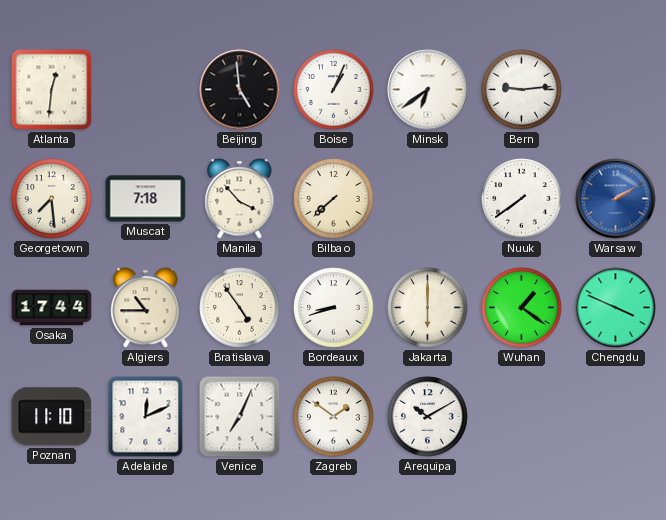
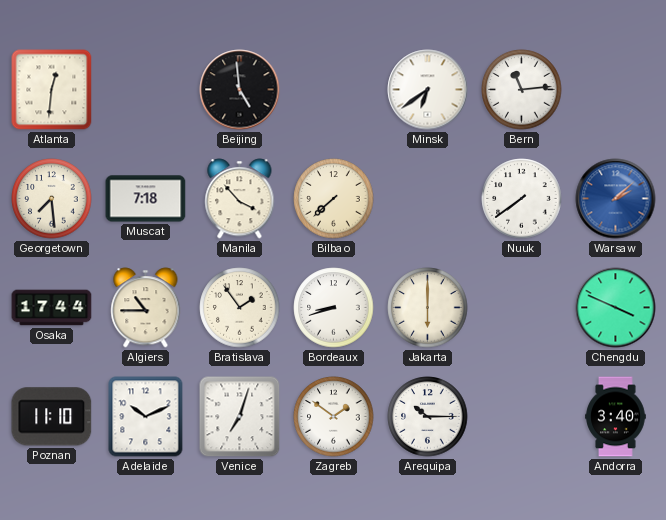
Boise: 1:04 -> none (334, 90)
Bern: 9:14 -> 11:14 (522, 90)
Warsaw: 2:10 -> 2:08 (616, 199)
Bratislava: 4:54 -> 1:54 (240, 308)
Wuhan: 1:21 -> none (522, 308)
Adelaide: 12:11 -> 10:11 (146, 417)
Venice: 7:04 -> 7:03 (240, 417)
Arequipa: 10:10 -> 10:15 (428, 417)
Andorra: none -> 3:40 (616, 417)
